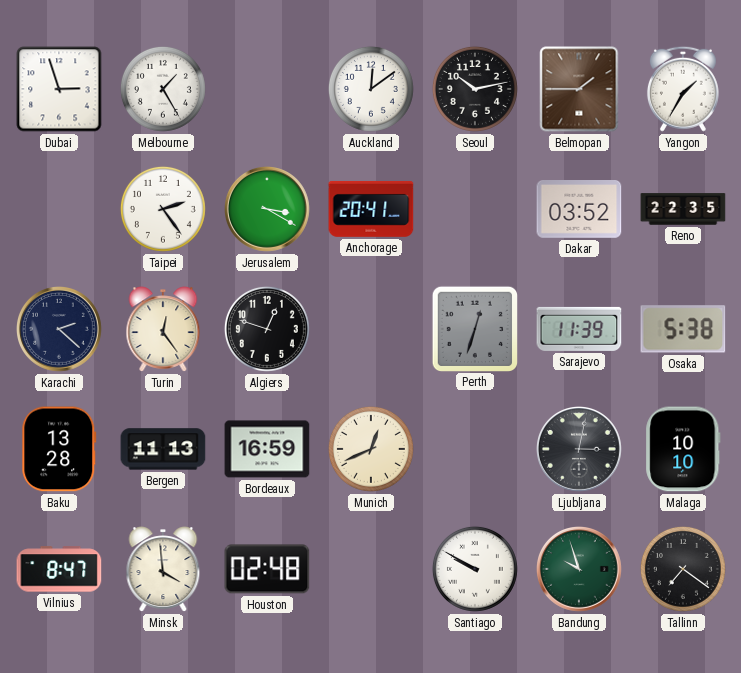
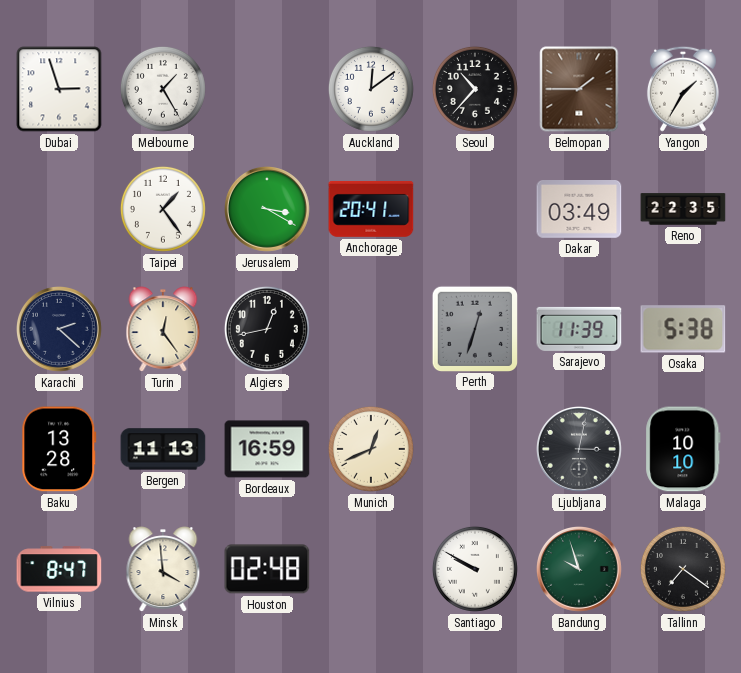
Seoul: 10:13 -> 10:37 (475, 89)
Taipei: 2:24 -> 1:24 (163, 209)
Dakar: 03:52 -> 03:49 (579, 210)
Algiers: 12:48 -> 12:43 (267, 329)
